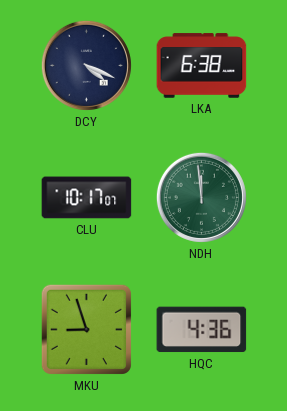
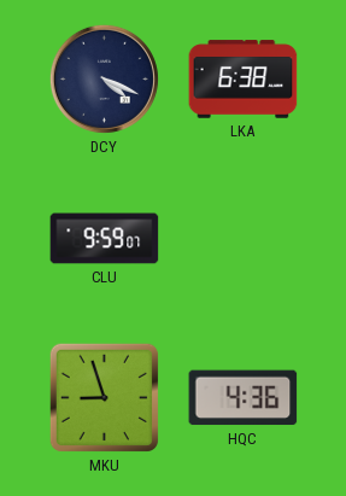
CLU: 10:17 -> 9:59 (105, 239)
NDH: 11:59 -> none (201, 197)
